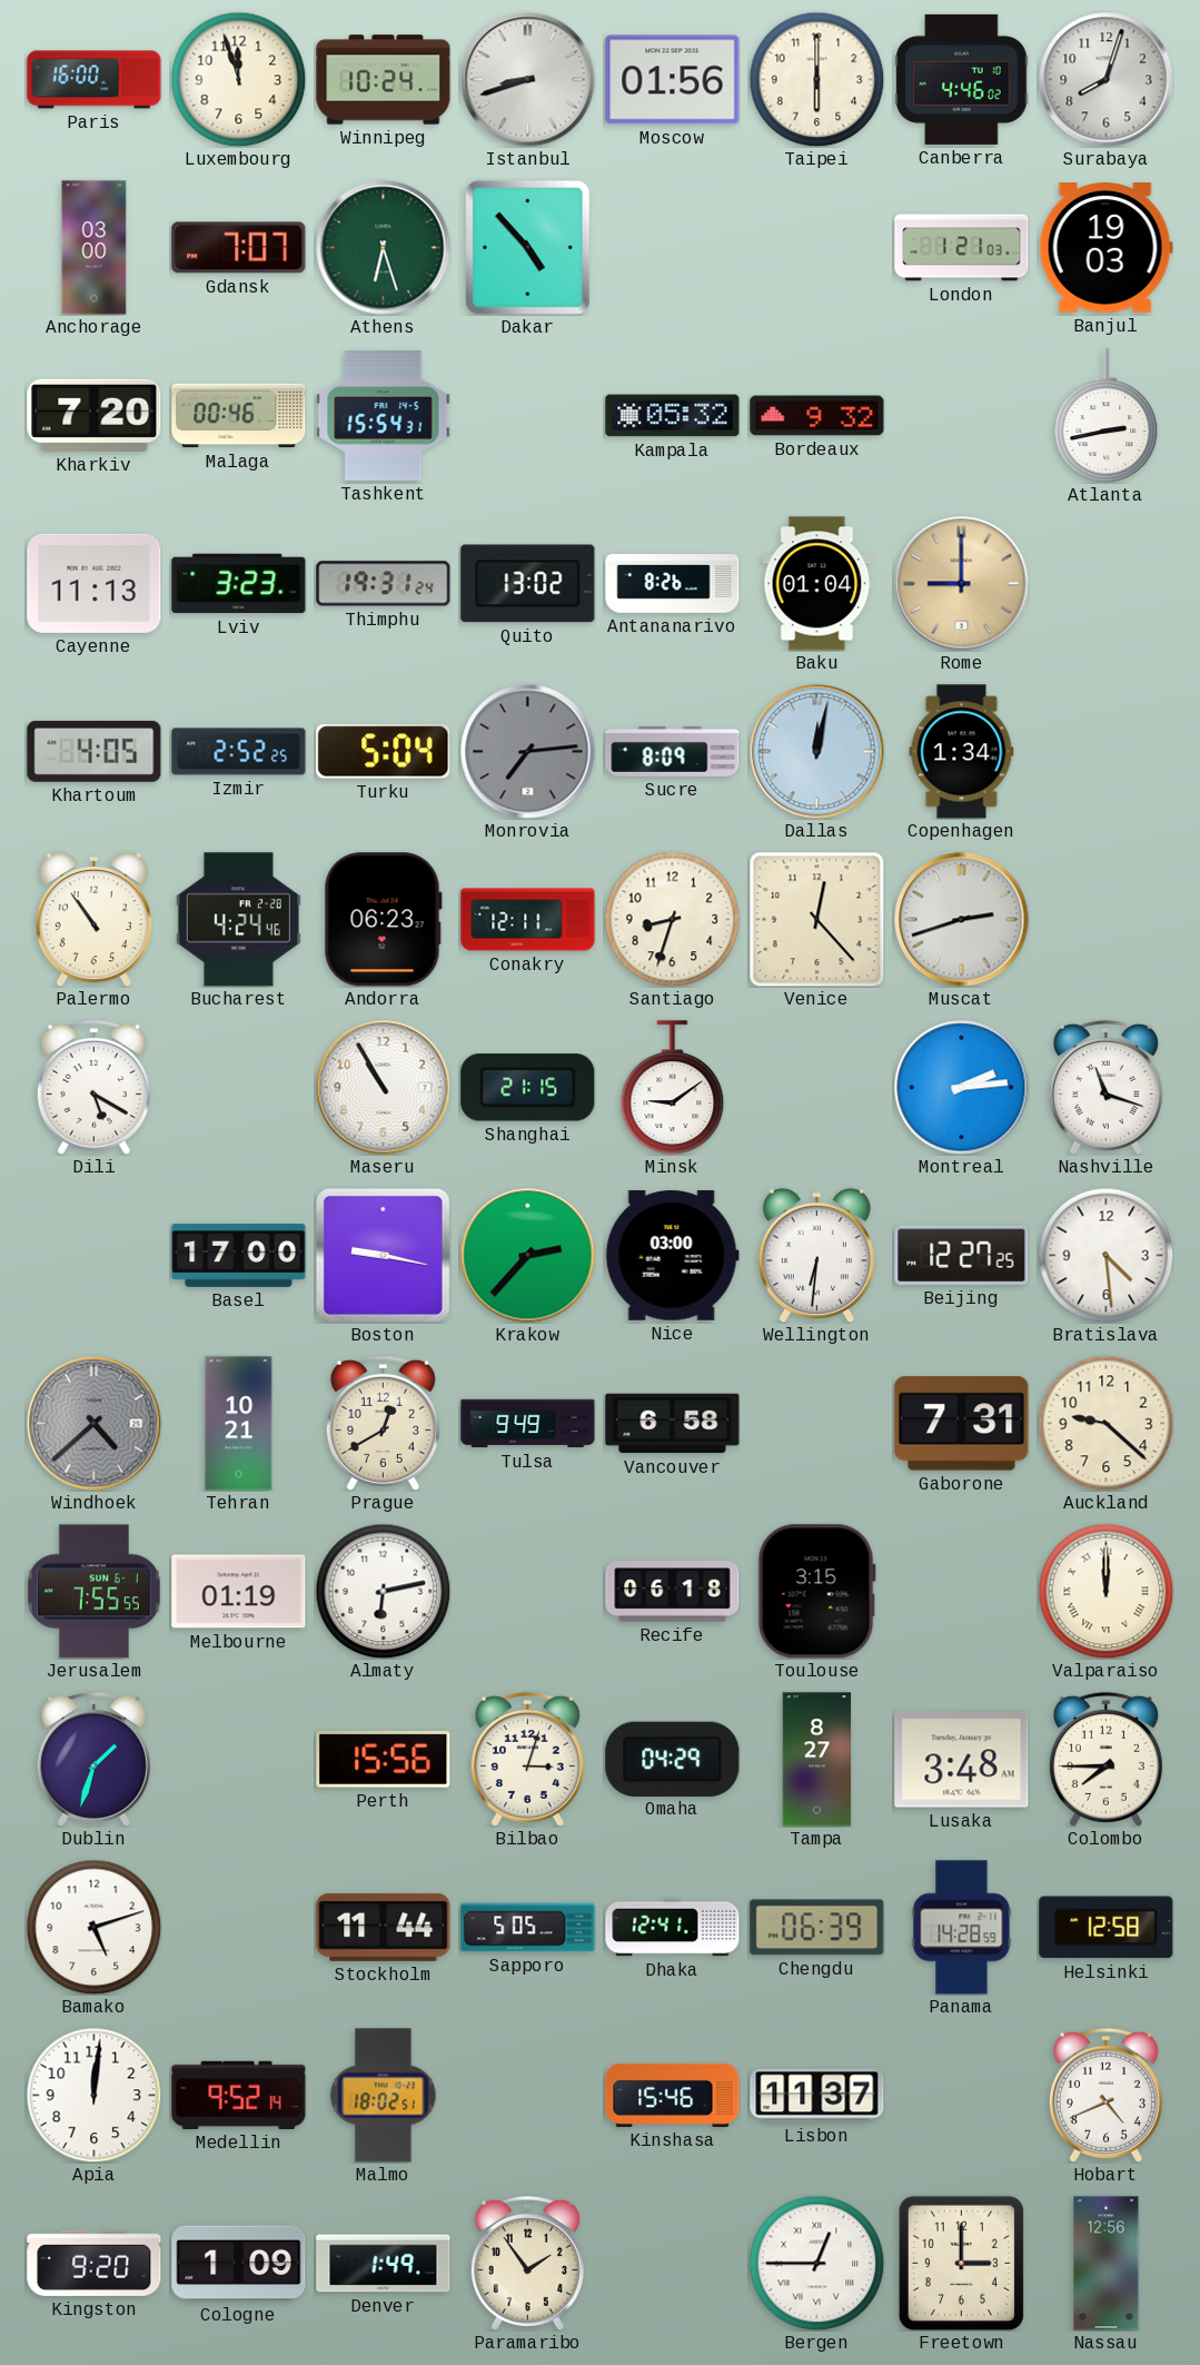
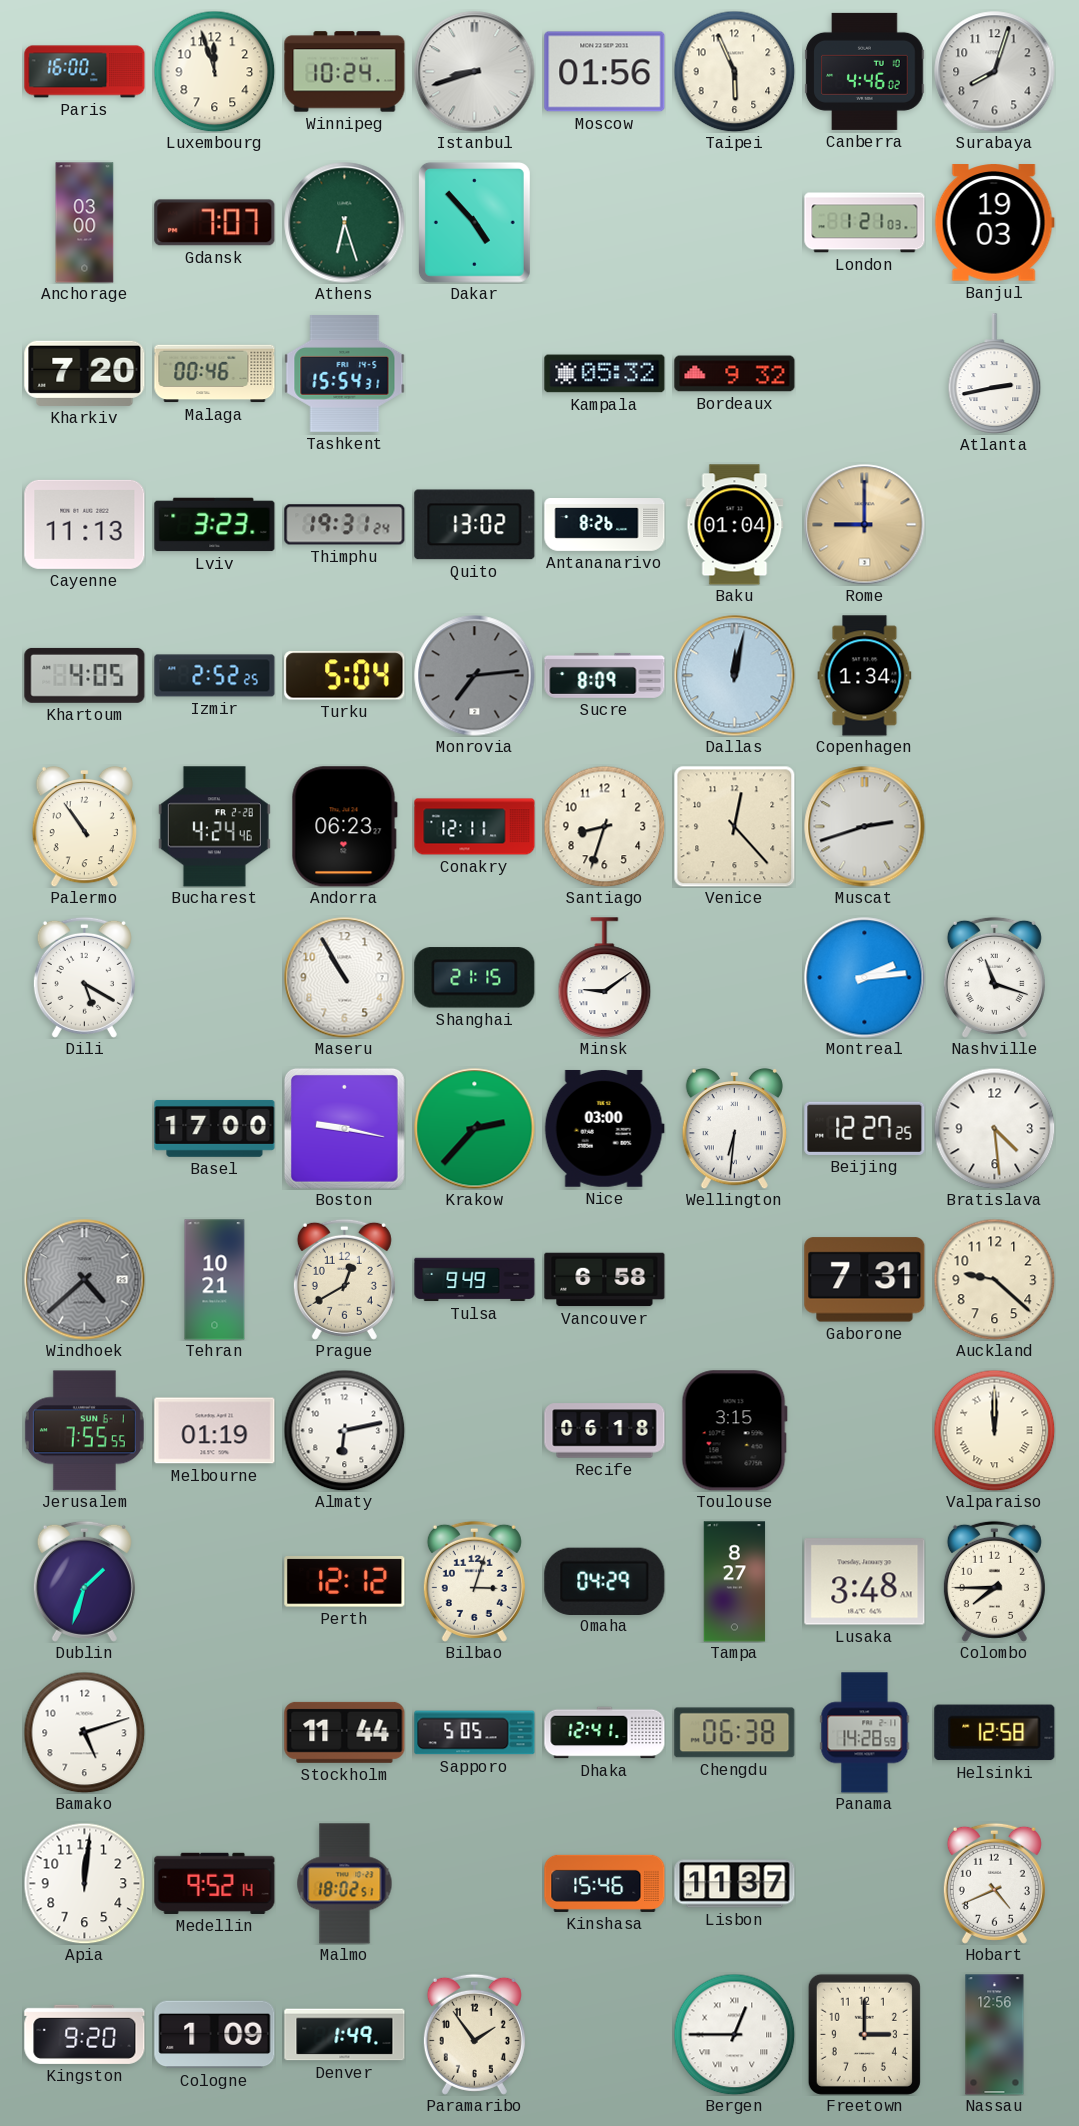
Taipei: 6:00 -> 5:56 (734, 71)
Perth: 15:56 -> 12:12 (345, 1582)
Chengdu: 06:39 -> 06:38 (735, 1733)
